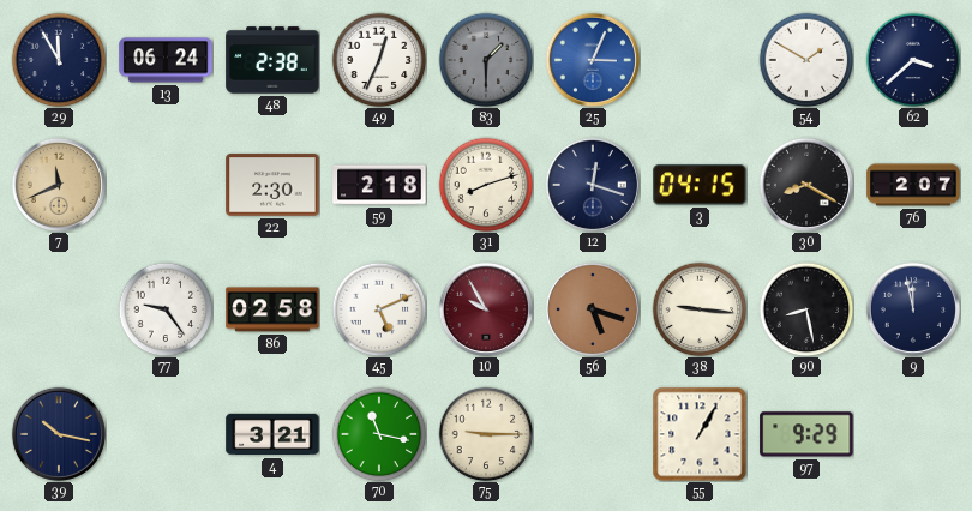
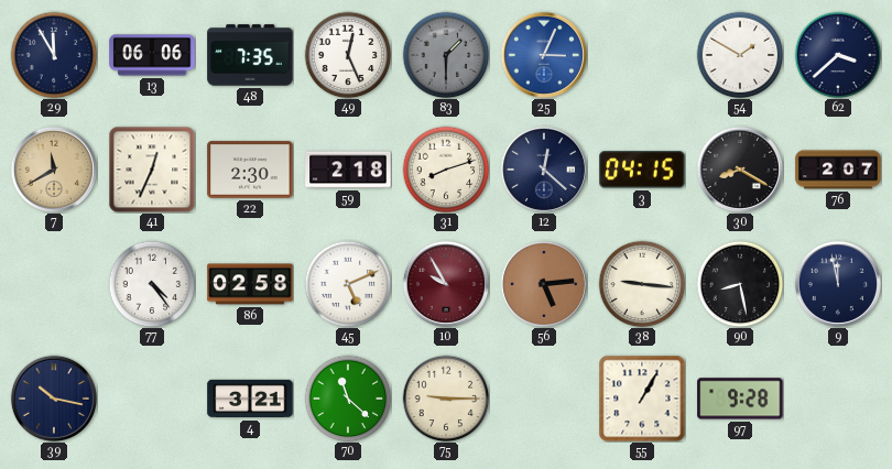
13: 06:24 -> 06:06 (152, 55)
48: 2:38 -> 7:35 (250, 55)
49: 12:34 -> 12:26 (348, 55)
7: 11:41 -> 11:40 (54, 170)
41: none -> 12:34 (152, 170)
12: 12:18 -> 12:22 (544, 170)
77: 9:24 -> 4:24 (152, 284)
56: 5:18 -> 5:14 (544, 284)
70: 11:17 -> 11:22 (348, 399)
97: 9:29 -> 9:28 (740, 399)
